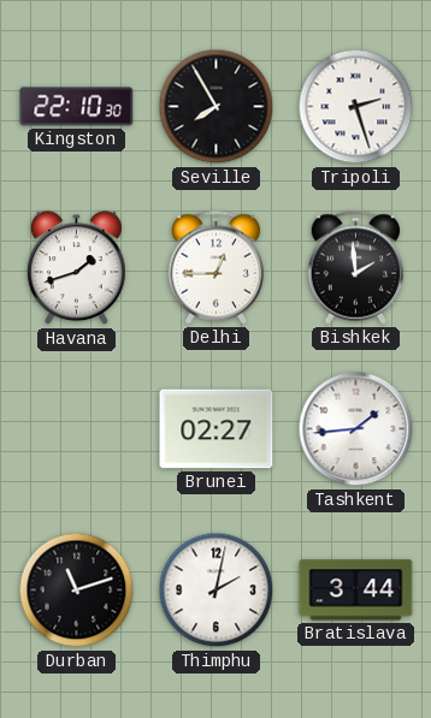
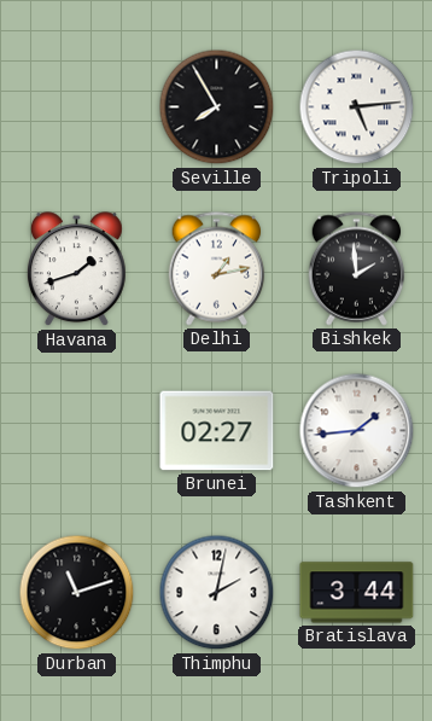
Kingston: 22:10 -> none (77, 107)
Tripoli: 2:27 -> 5:14 (357, 107)
Delhi: 12:45 -> 1:13 (217, 269)
